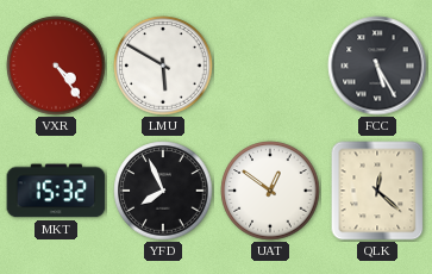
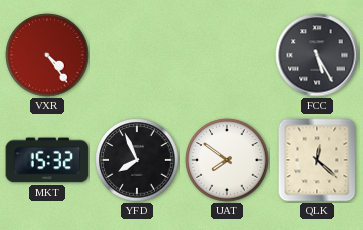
LMU: 5:50 -> none (163, 66)
UAT: 12:51 -> 7:51 (227, 160)
